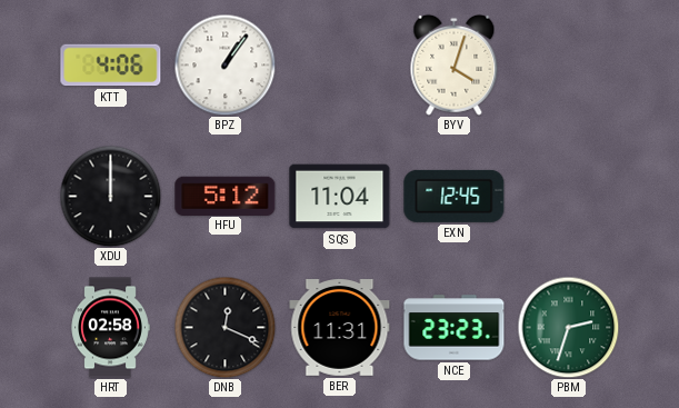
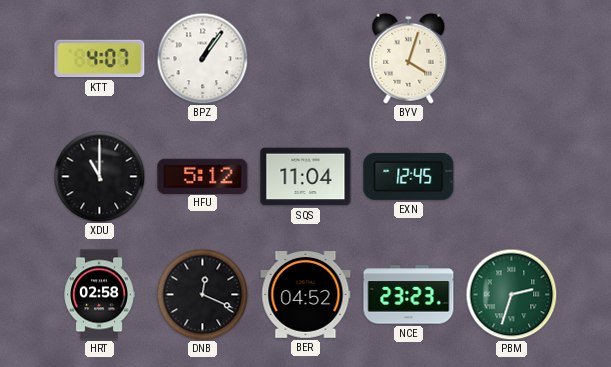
KTT: 4:06 -> 4:07 (100, 59)
XDU: 12:00 -> 11:00 (99, 176)
BER: 11:31 -> 04:52 (306, 295)
